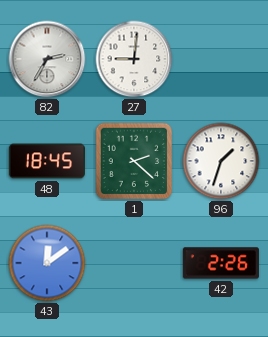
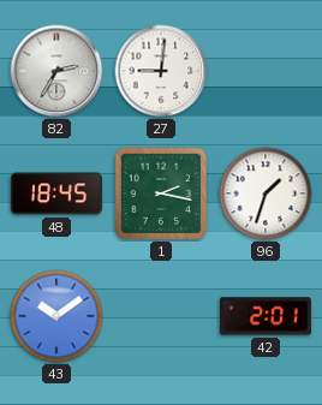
1: 2:22 -> 2:17 (161, 193)
43: 12:09 -> 10:09 (56, 316)
42: 2:26 -> 2:01 (266, 316)
